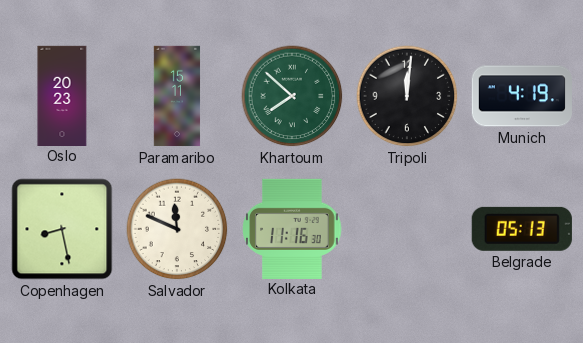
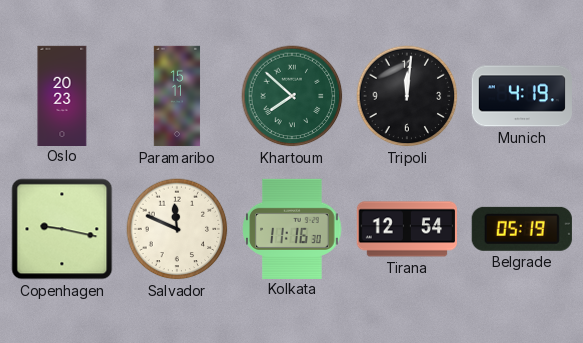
Copenhagen: 8:28 -> 9:17 (62, 229)
Tirana: none -> 12:54 (406, 229)
Belgrade: 05:13 -> 05:19 (522, 229)
